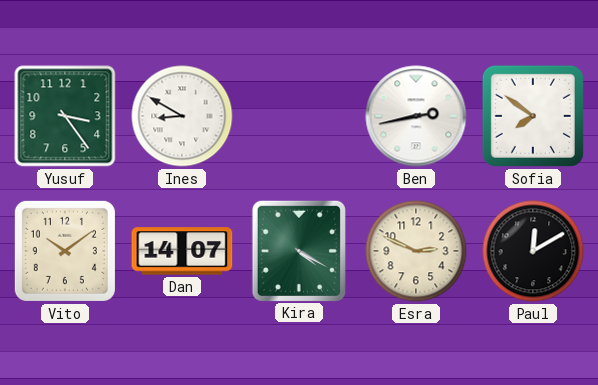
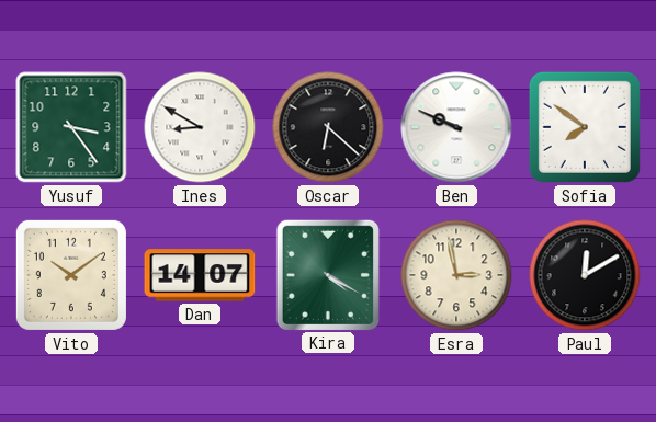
Oscar: none -> 6:22 (328, 127)
Ben: 2:43 -> 9:49 (456, 127)
Esra: 2:49 -> 2:58 (456, 275)
